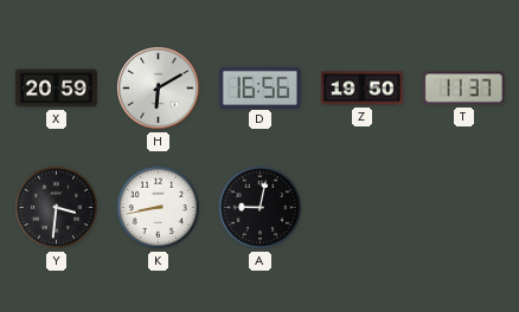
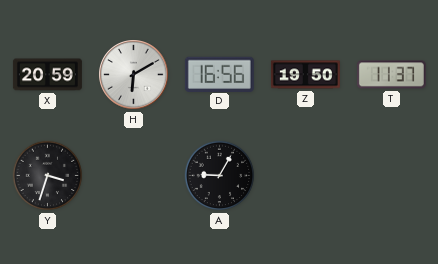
Y: 3:31 -> 3:33 (48, 176)
K: 8:43 -> none (159, 208)
A: 9:02 -> 9:05 (220, 176)
